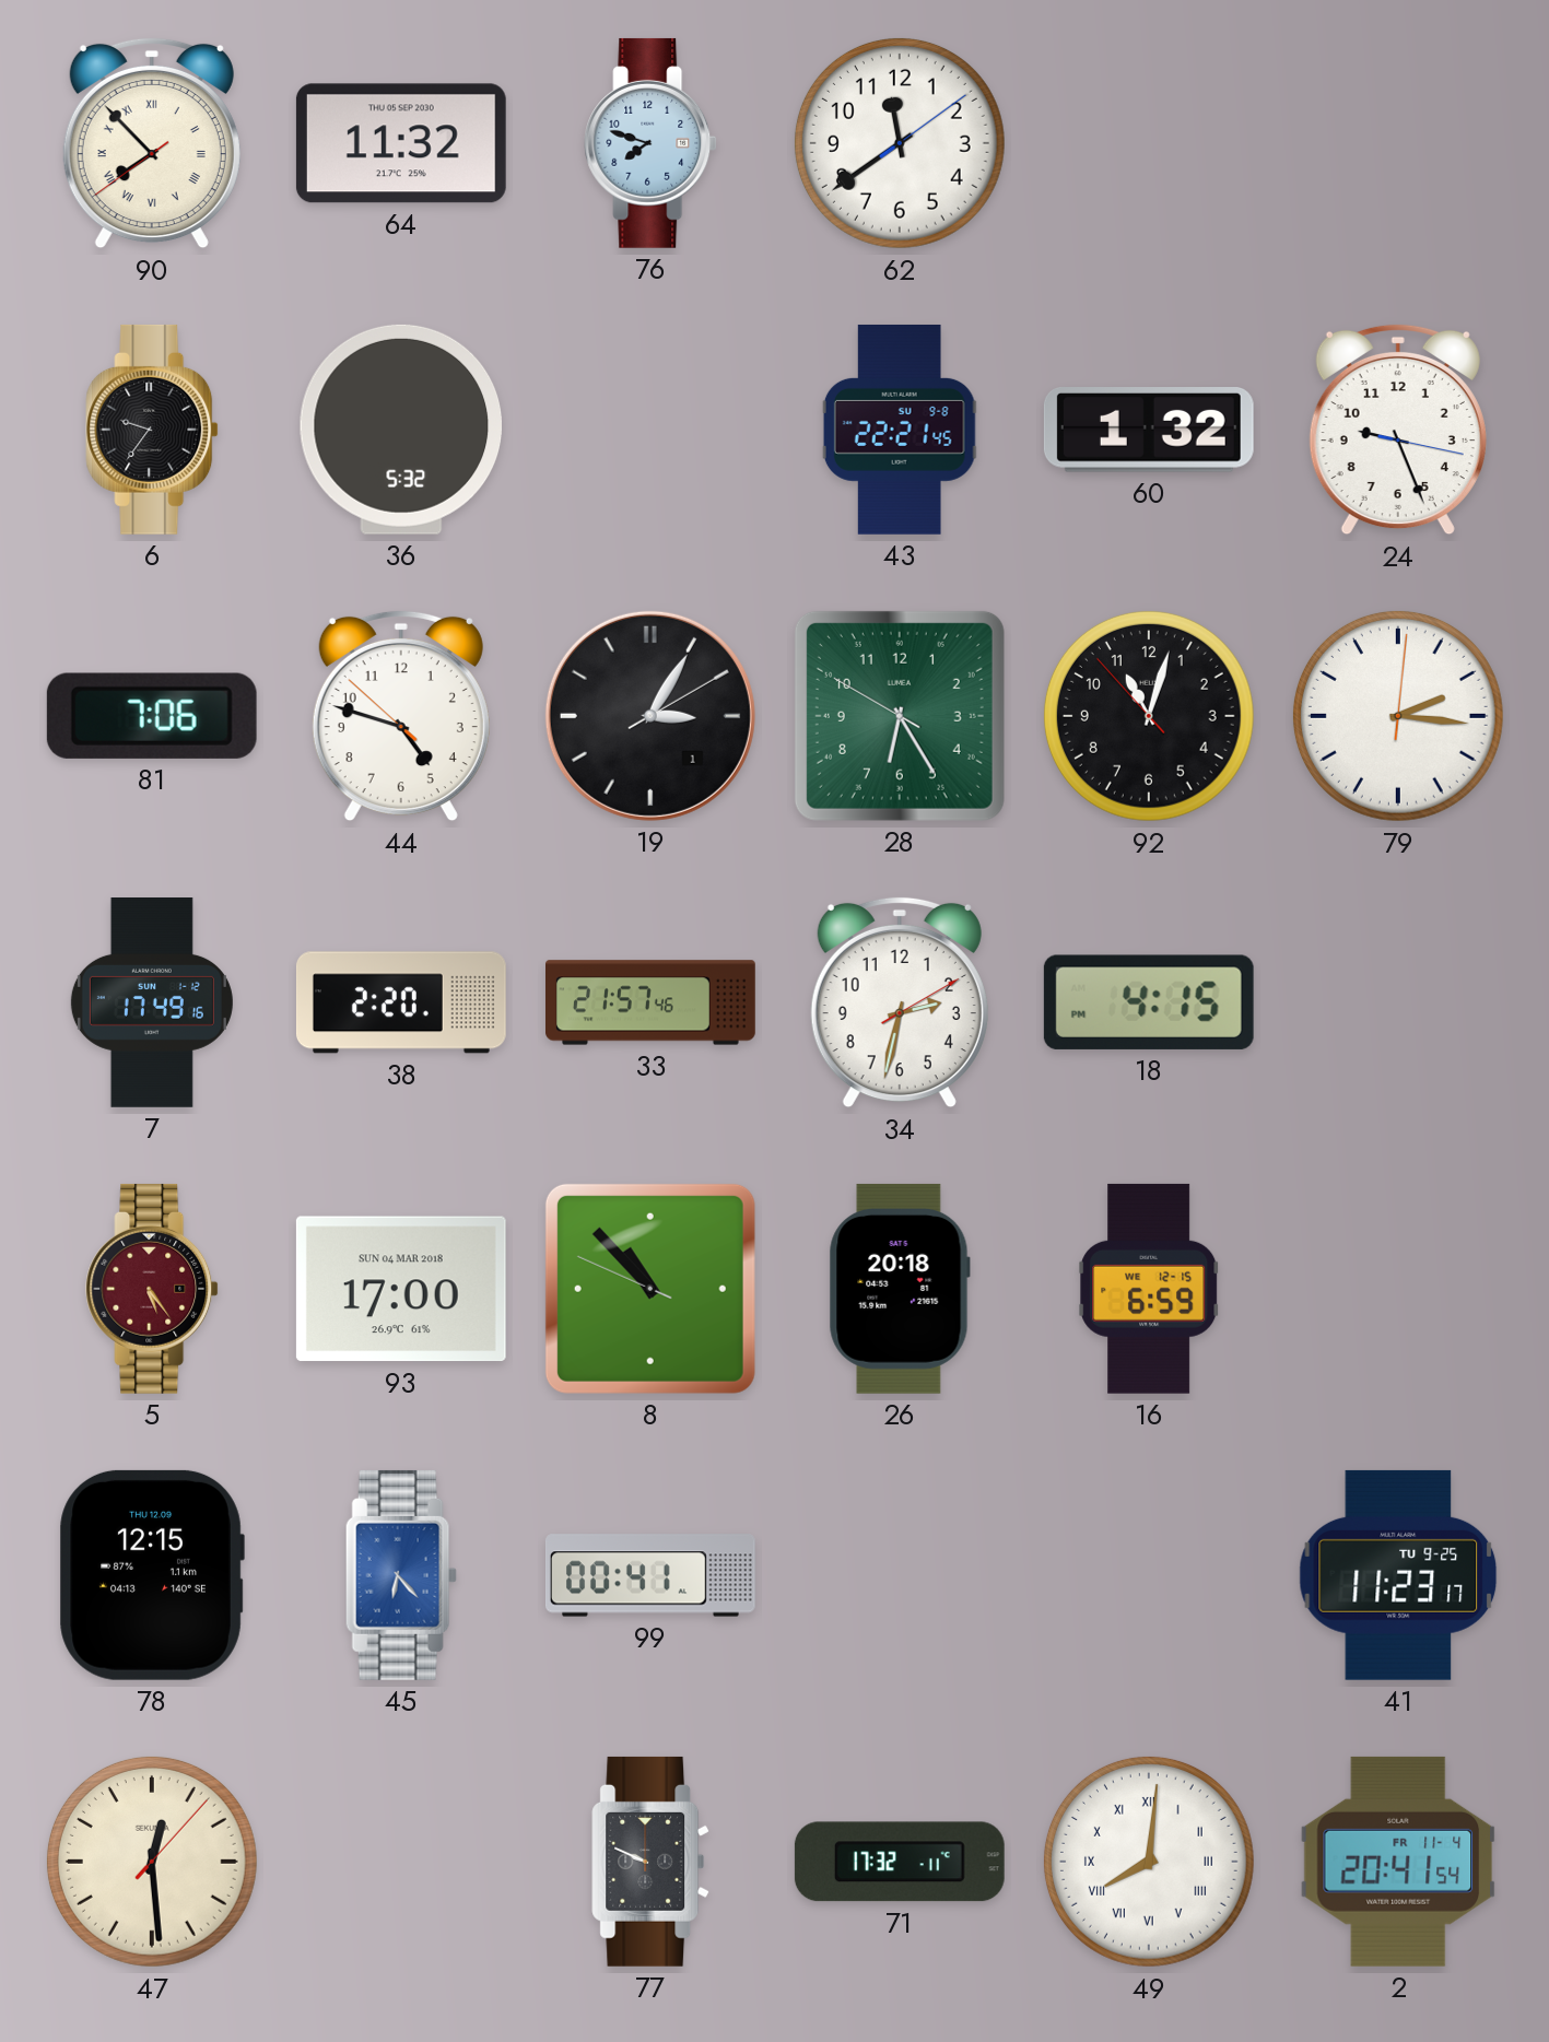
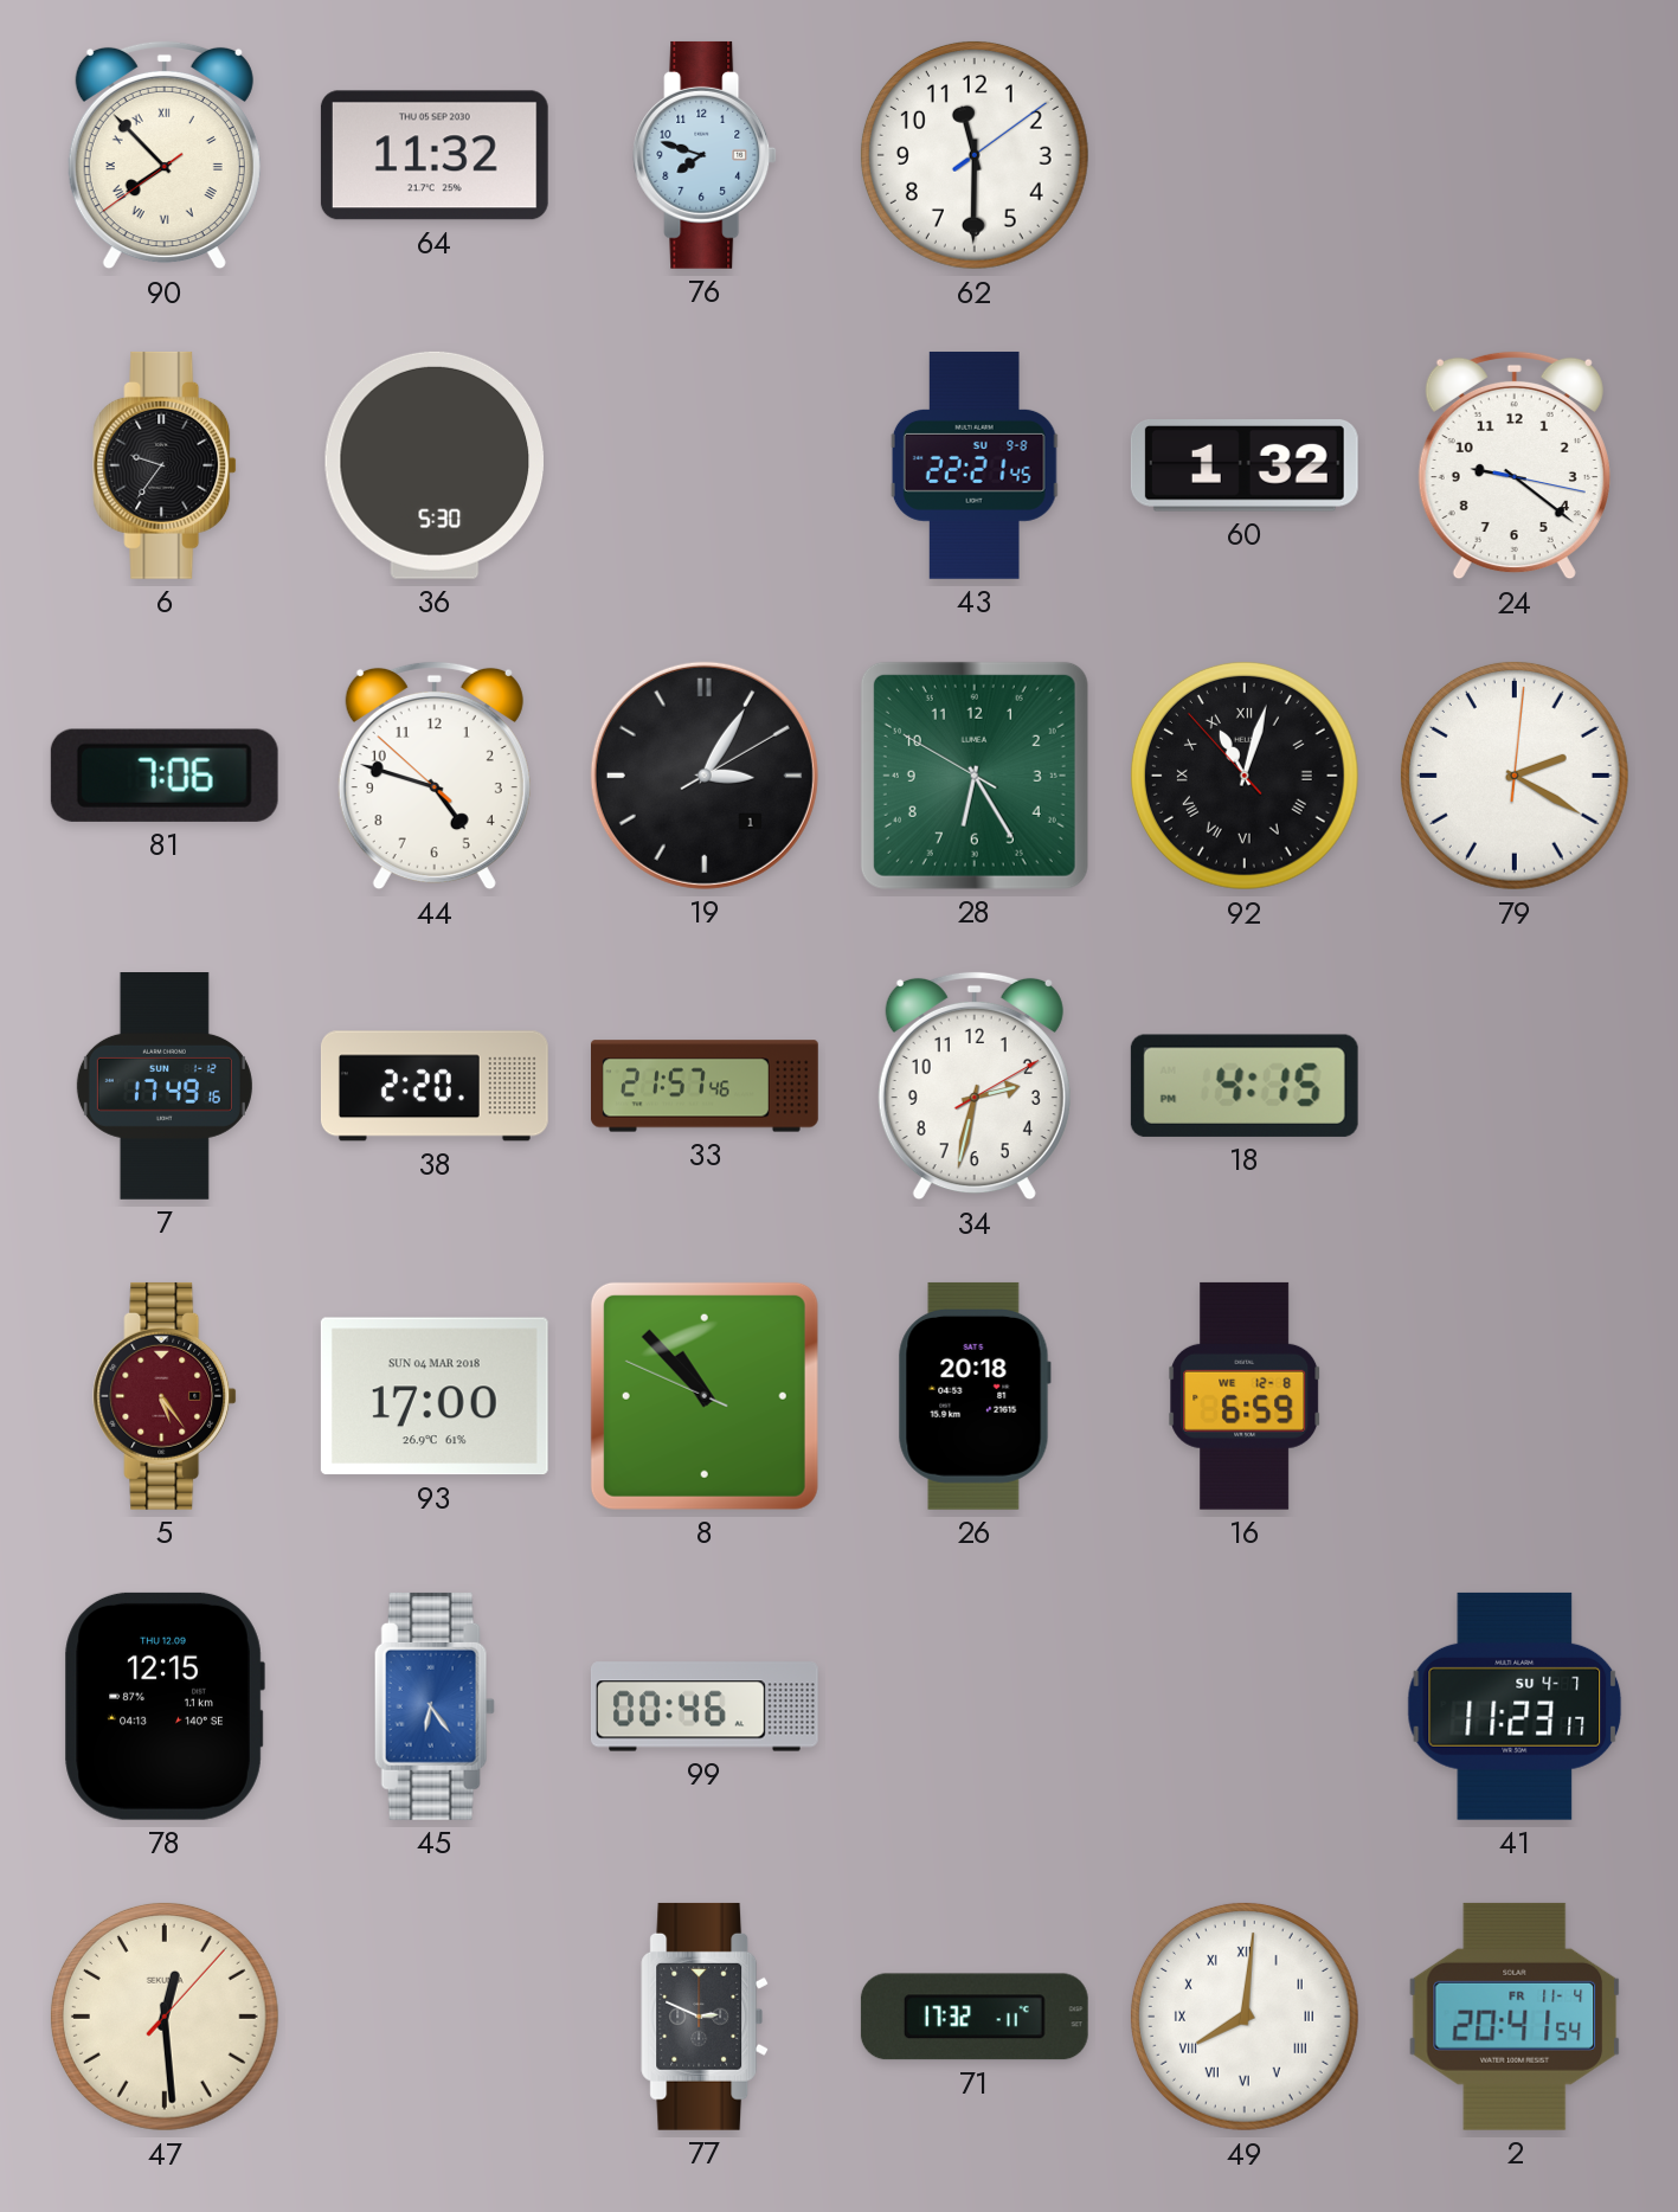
62: 11:39 -> 11:30 (975, 155)
36: 5:32 -> 5:30 (433, 465)
24: 9:26 -> 9:21 (1515, 465)
92 numerals: Arabic -> Roman (1245, 776)
79: 2:16 -> 2:20 (1515, 776)
16 date: WE 12-15 -> WE 12-8 (1246, 1396)
45: 6:23 -> 6:24 (435, 1706)
99: 00:41 -> 00:46 (705, 1706)
41 date: TU 9-25 -> SU 4-7 (1515, 1706)
77: 9:49 -> 2:49 (706, 2017)
